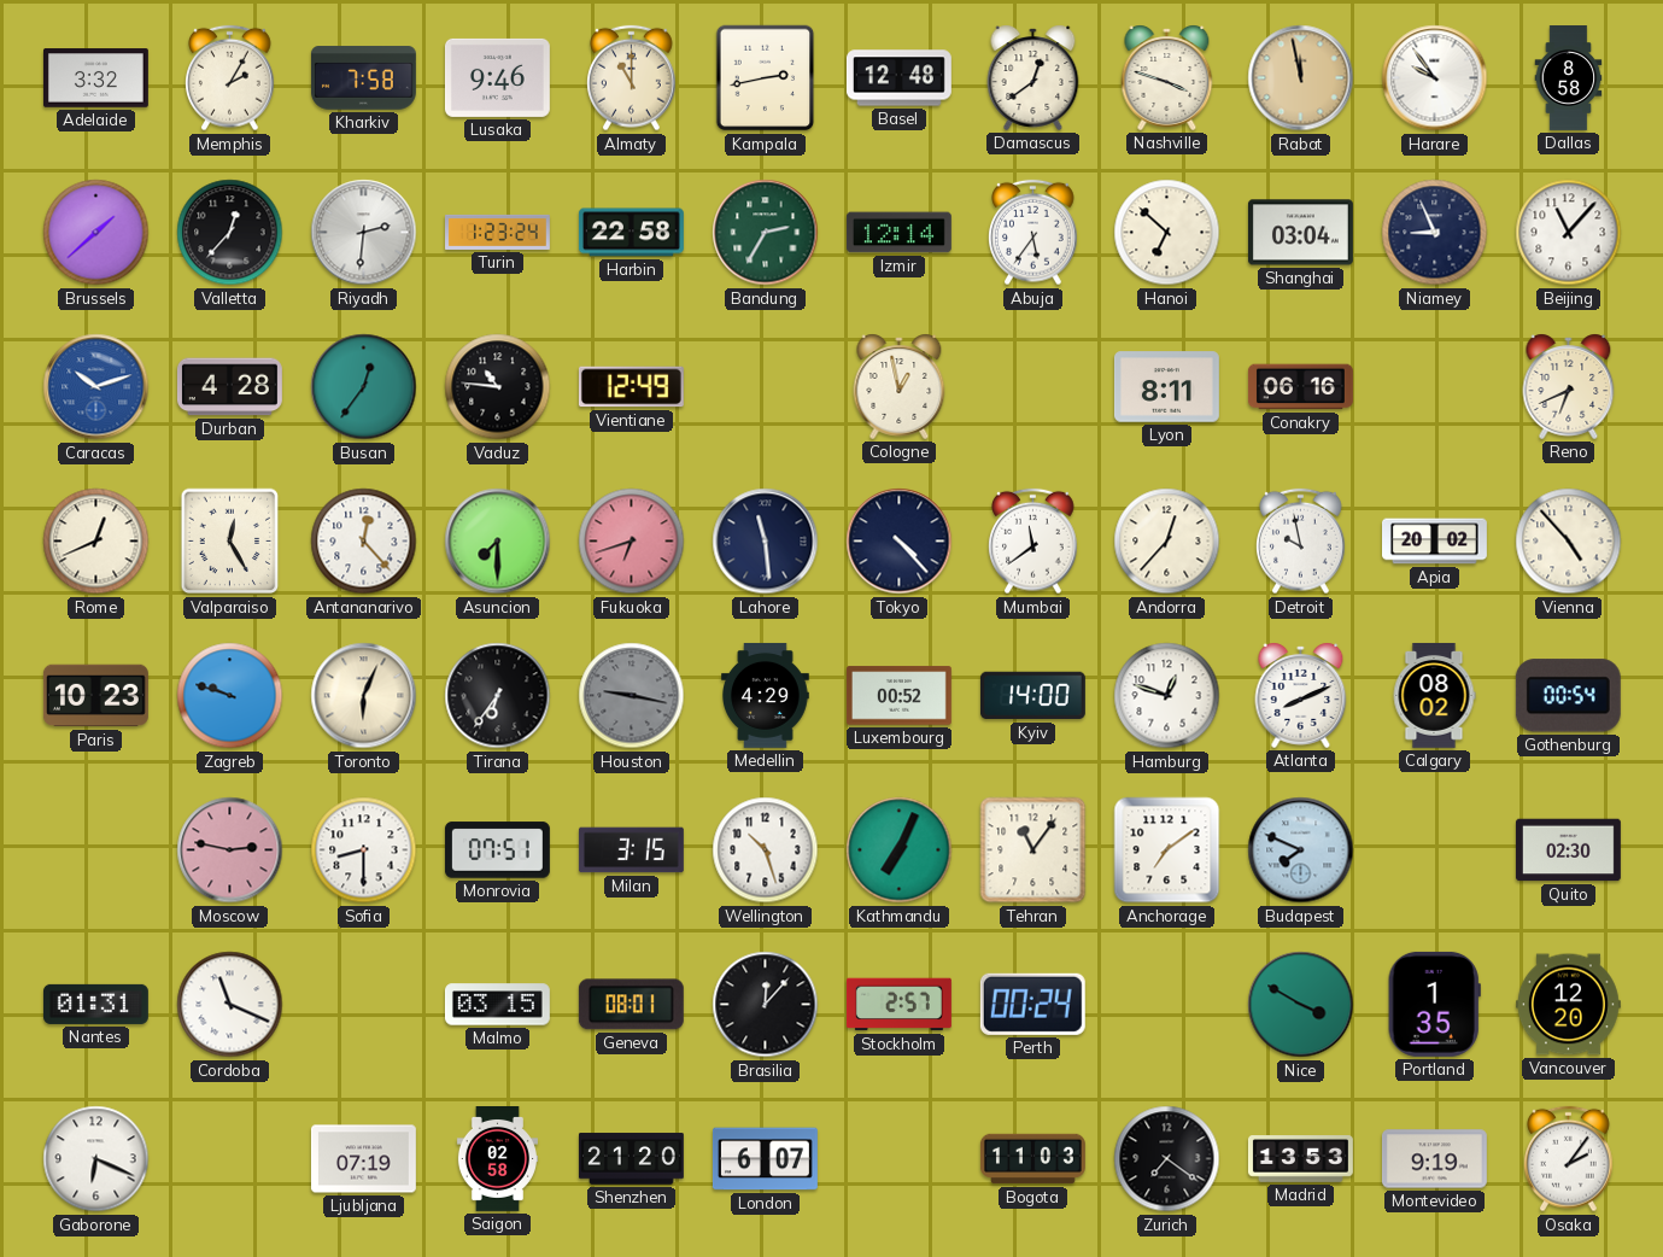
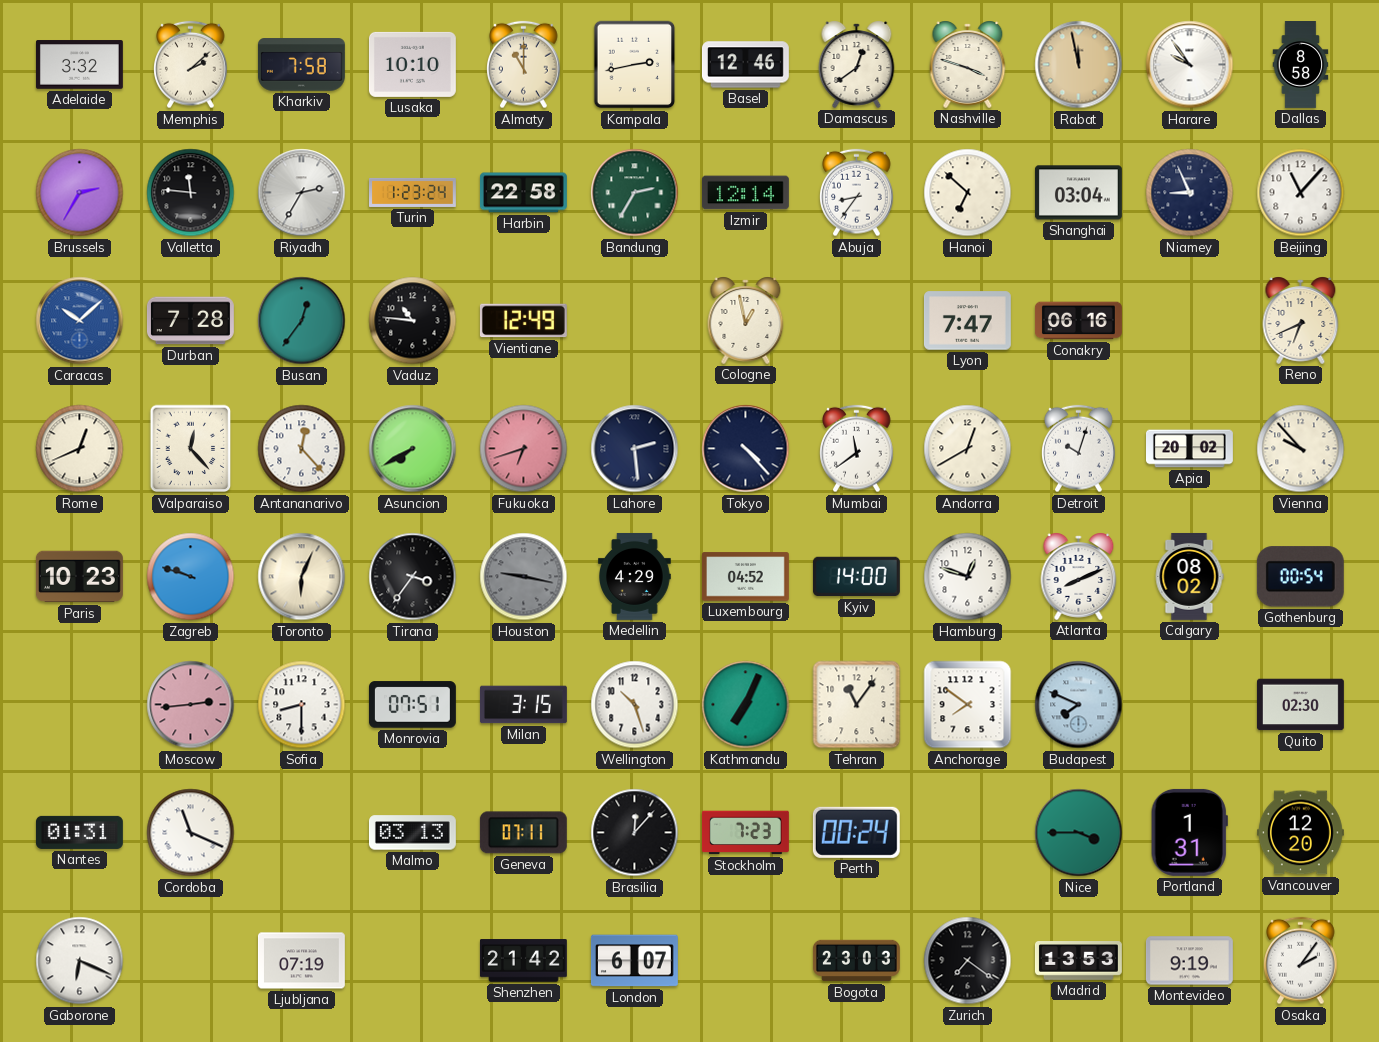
Memphis: 2:05 -> 2:08 (191, 65)
Lusaka: 9:46 -> 10:10 (412, 64)
Basel: 12:48 -> 12:46 (745, 65)
Brussels: 1:38 -> 2:35 (80, 193)
Valletta: 12:37 -> 11:46 (191, 193)
Riyadh: 2:31 -> 2:35 (302, 193)
Abuja: 5:36 -> 8:36 (857, 193)
Caracas: 10:12 -> 10:08 (80, 321)
Durban: 4:28 -> 7:28 (190, 321)
Lyon: 8:11 -> 7:47 (967, 321)
Valparaiso: 12:25 -> 12:23 (191, 449)
Asuncion: 7:30 -> 7:40 (413, 449)
Lahore: 11:29 -> 2:29 (635, 449)
Andorra: 12:37 -> 12:40 (968, 449)
Detroit: 9:58 -> 10:03 (1079, 449)
Vienna: 4:53 -> 9:53 (1301, 449)
Tirana: 6:36 -> 3:36 (413, 577)
Luxembourg: 00:52 -> 04:52 (745, 577)
Moscow: 2:47 -> 2:44 (191, 705)
Anchorage: 7:09 -> 7:51 (968, 705)
Malmo: 03:15 -> 03:13 (412, 833)
Geneva: 08:01 -> 07:11 (523, 833)
Stockholm: 2:57 -> 7:23 (745, 833)
Nice: 3:50 -> 3:45 (1079, 833)
Portland: 1:35 -> 1:31 (1189, 832)
Saigon: 02:58 -> none (497, 1159)
Shenzhen: 21:20 -> 21:42 (523, 961)
Bogota: 11:03 -> 23:03 (857, 961)
